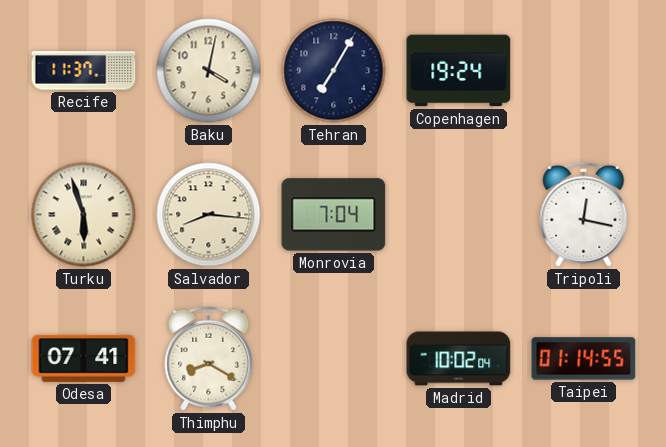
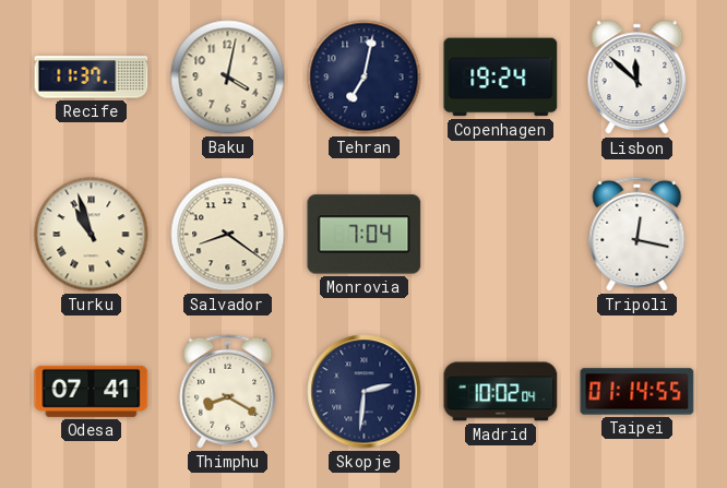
Tehran: 7:05 -> 7:02 (365, 78)
Lisbon: none -> 11:52 (637, 78)
Turku: 5:57 -> 10:57 (92, 235)
Salvador: 8:16 -> 8:21 (228, 235)
Skopje: none -> 2:31 (365, 392)
